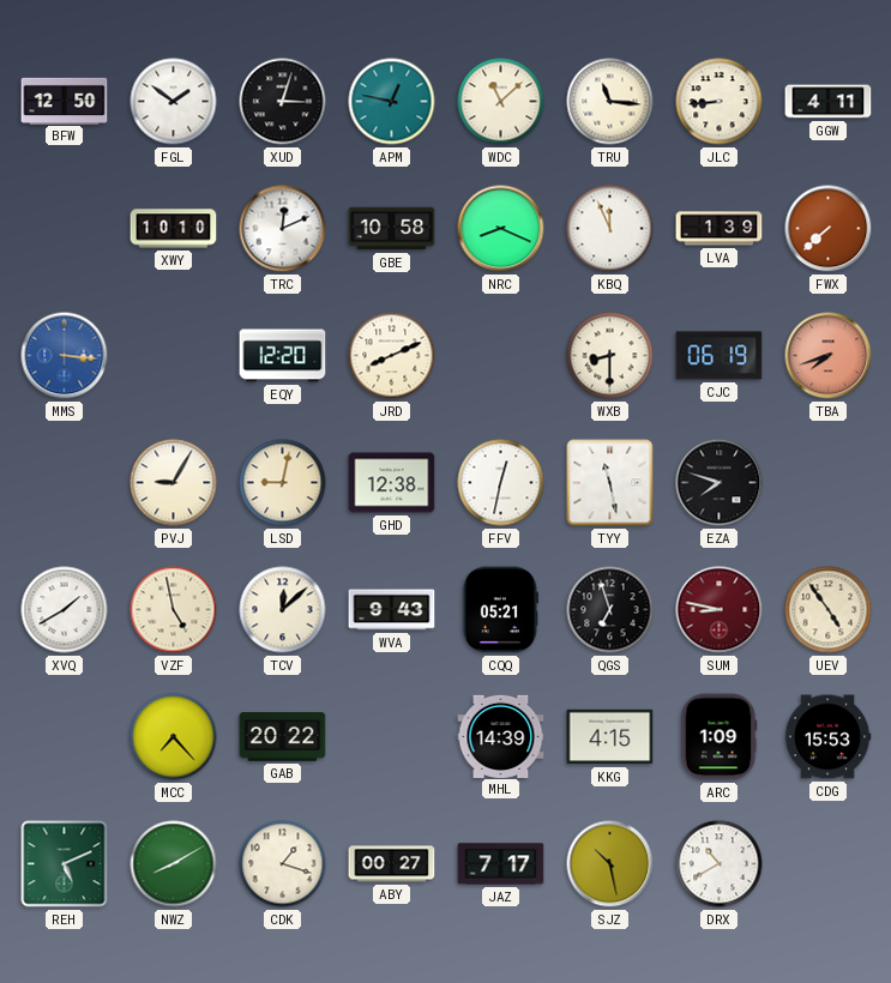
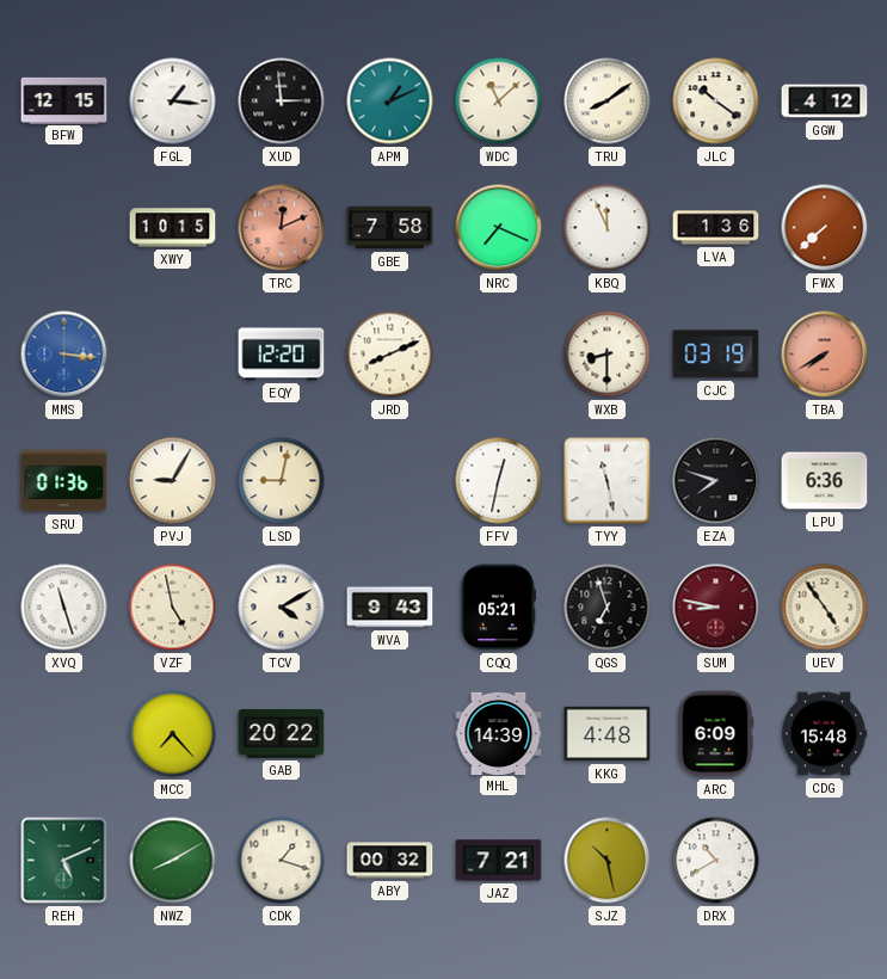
BFW: 12:50 -> 12:15 (64, 100)
FGL: 1:51 -> 1:16 (173, 101)
XUD: 3:03 -> 2:59 (282, 101)
APM: 12:47 -> 1:11 (390, 101)
TRU: 11:16 -> 8:09 (608, 101)
JLC: 8:44 -> 10:21 (716, 101)
GGW: 4:11 -> 4:12 (825, 101)
XWY: 10:10 -> 10:15 (173, 228)
TRC dial: white -> salmon (282, 228)
GBE: 10:58 -> 7:58 (390, 228)
NRC: 8:19 -> 7:19 (499, 228)
LVA: 1:39 -> 1:36 (716, 228)
CJC: 06:19 -> 03:19 (716, 355)
TBA: 7:42 -> 7:40 (825, 355)
SRU: none -> 01:36 (64, 481)
GHD: 12:38 -> none (392, 483)
LPU: none -> 6:36 (825, 481)
XVQ: 1:40 -> 11:27 (64, 608)
TCV: 12:08 -> 4:10 (282, 608)
KKG: 4:15 -> 4:48 (608, 734)
ARC: 1:09 -> 6:09 (715, 734)
CDG: 15:53 -> 15:48 (824, 734)
ABY: 00:27 -> 00:32 (390, 861)
JAZ: 7:17 -> 7:21 (499, 861)
